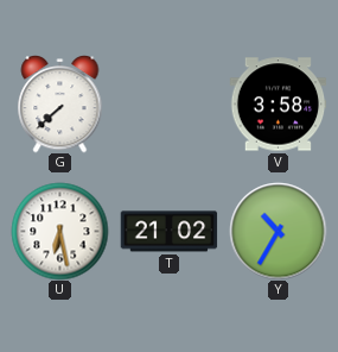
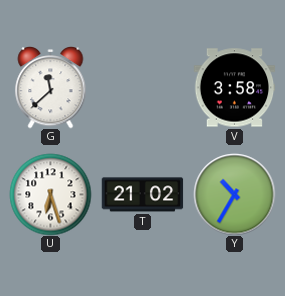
G: 7:38 -> 11:38 (51, 88)
U: 6:28 -> 6:27 (50, 194)
